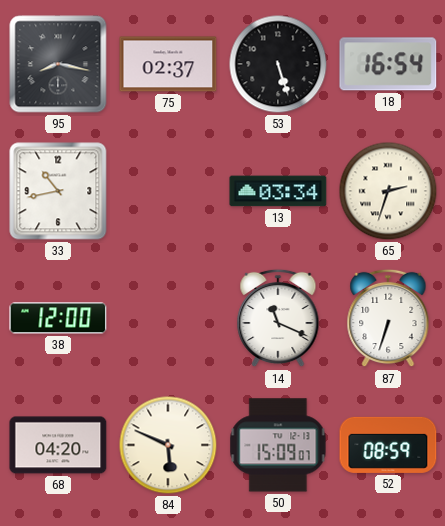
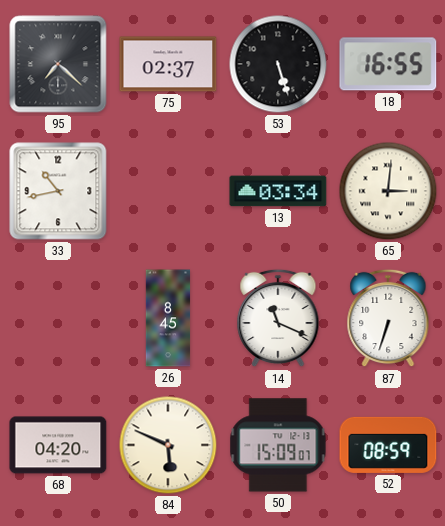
95: 8:17 -> 7:22 (58, 64)
18: 16:54 -> 16:55 (388, 64)
65: 2:33 -> 3:01 (388, 191)
38: 12:00 -> none (58, 318)
26: none -> 8:45 (168, 318)
